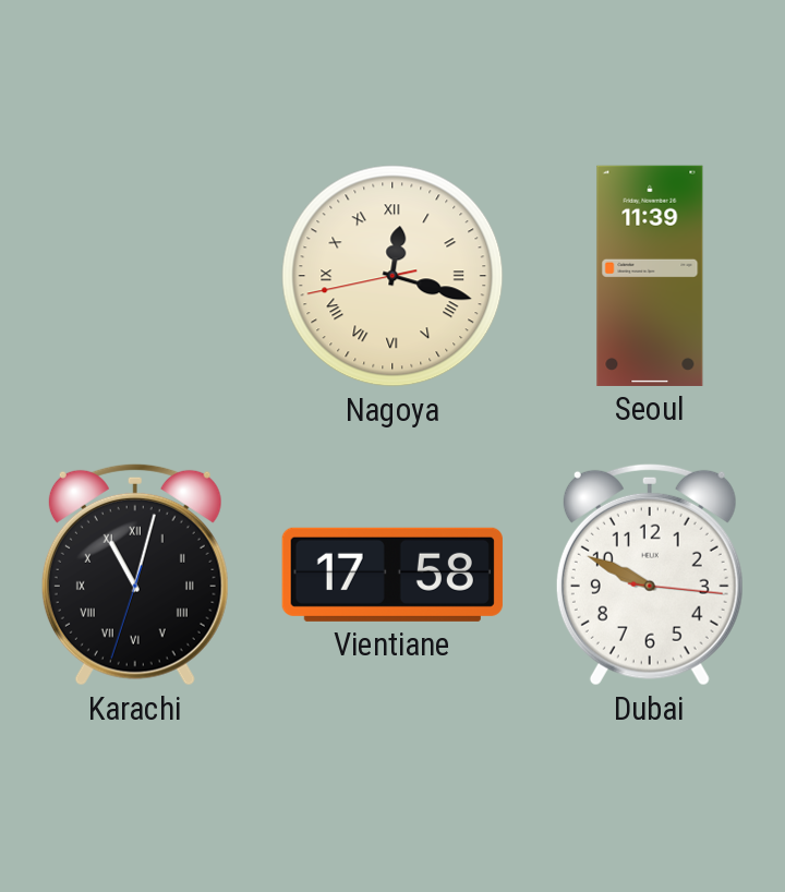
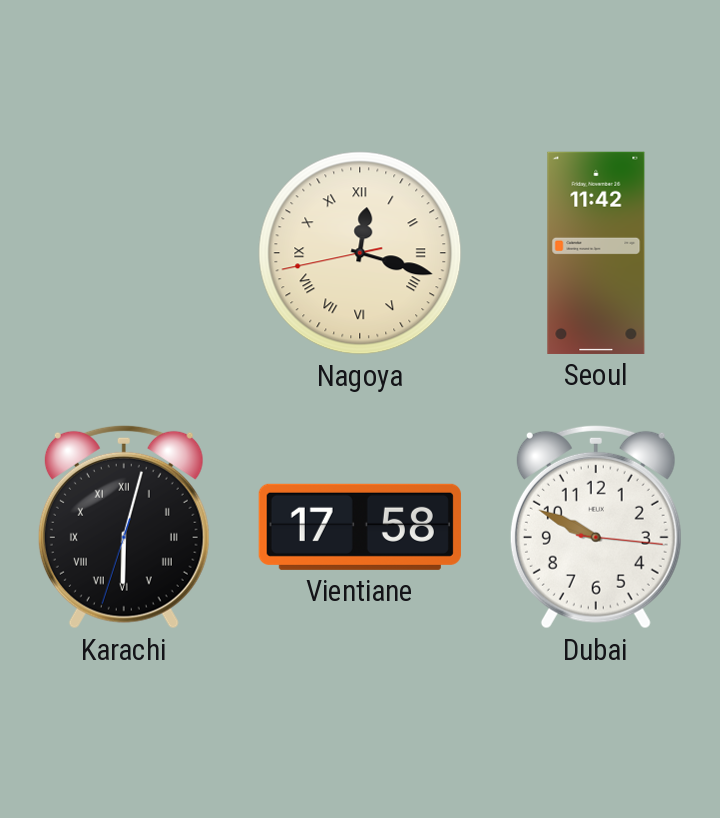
Seoul: 11:39 -> 11:42 (596, 253)
Karachi: 11:02 -> 6:02 (124, 527)
